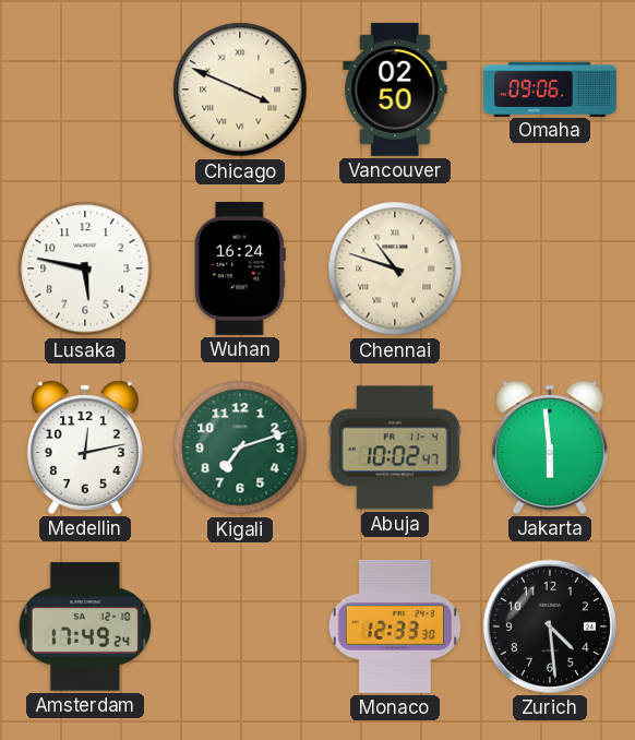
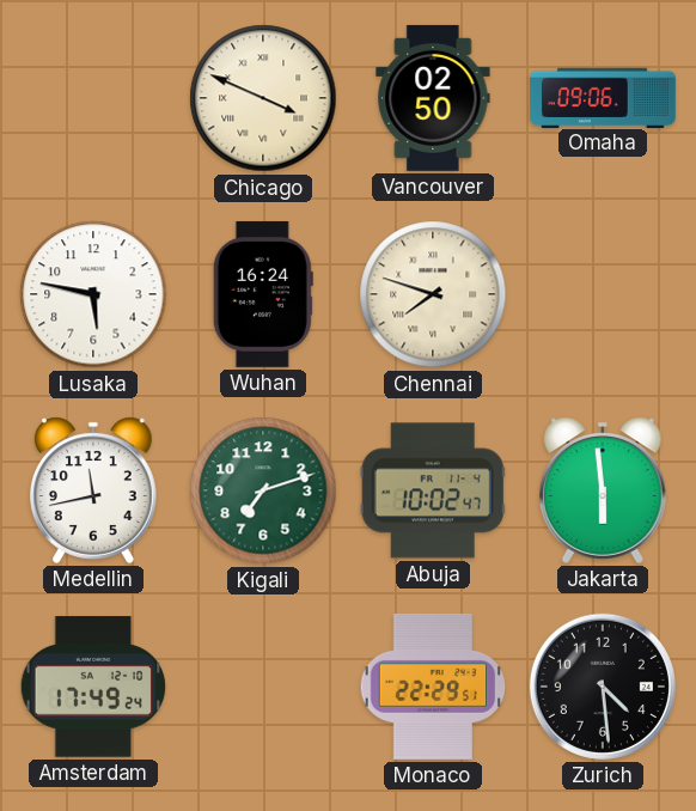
Chennai: 10:48 -> 7:48 (433, 294)
Medellin: 12:13 -> 11:43 (94, 490)
Monaco: 12:33 -> 22:29 (433, 687)
